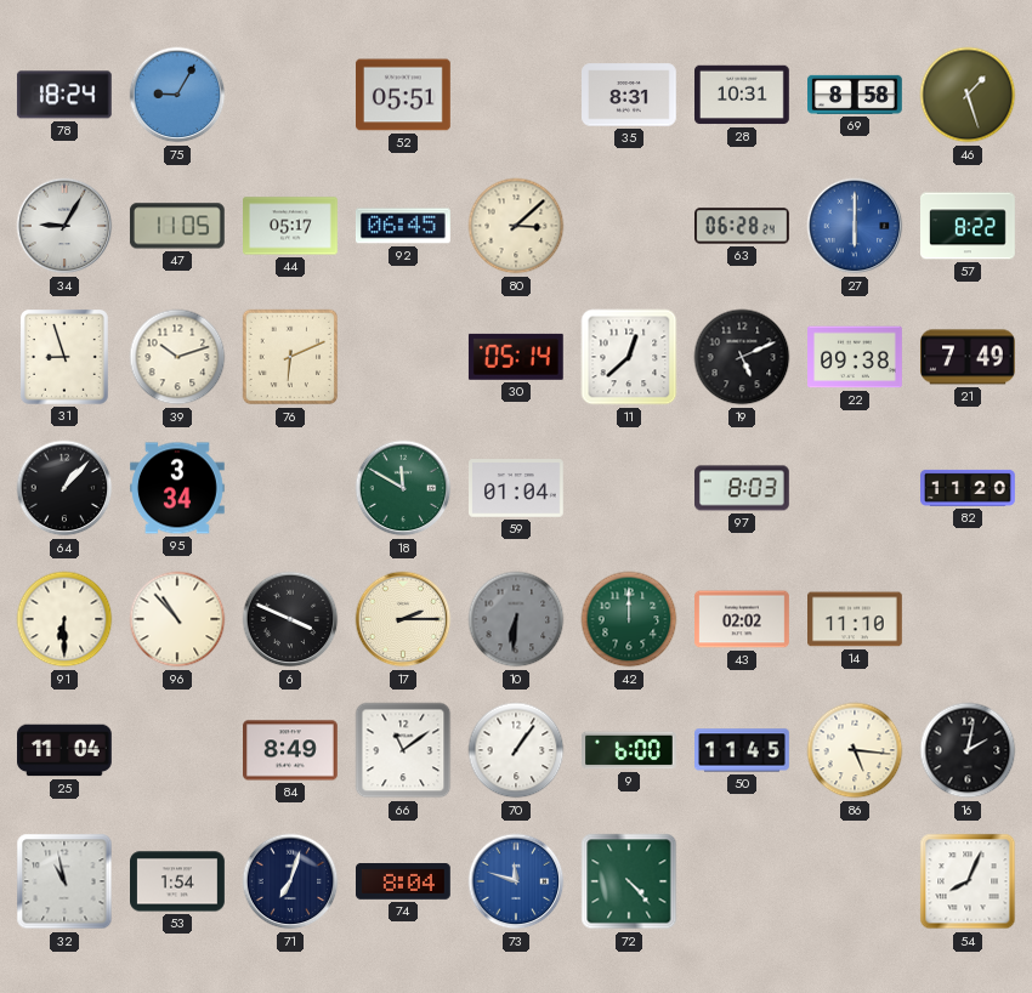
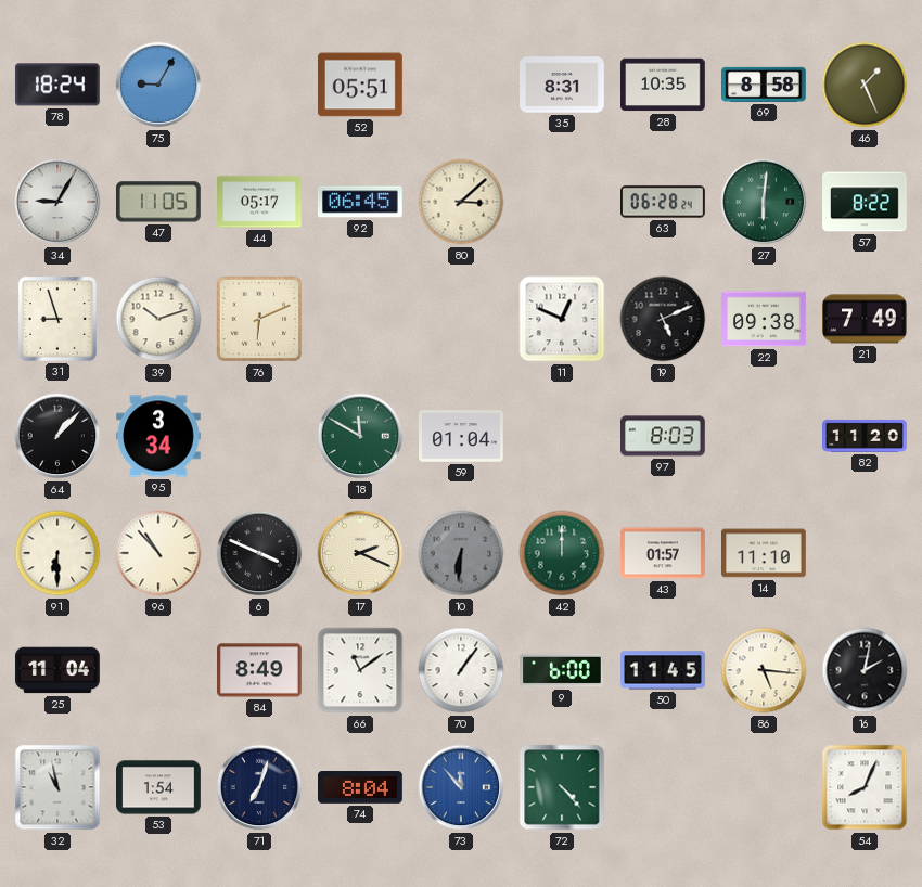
28: 10:31 -> 10:35 (664, 85)
46: 1:27 -> 1:26 (865, 85)
27: 6:00 -> 6:01 (764, 202)
27 dial: blue -> green (764, 202)
30: 05:14 -> none (516, 357)
11: 12:38 -> 12:49 (562, 319)
17: 2:15 -> 2:19 (360, 553)
43: 02:02 -> 01:57 (664, 553)
73: 11:48 -> 11:53 (461, 787)
